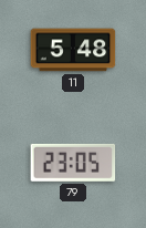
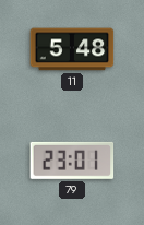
79: 23:05 -> 23:01 (72, 161)
